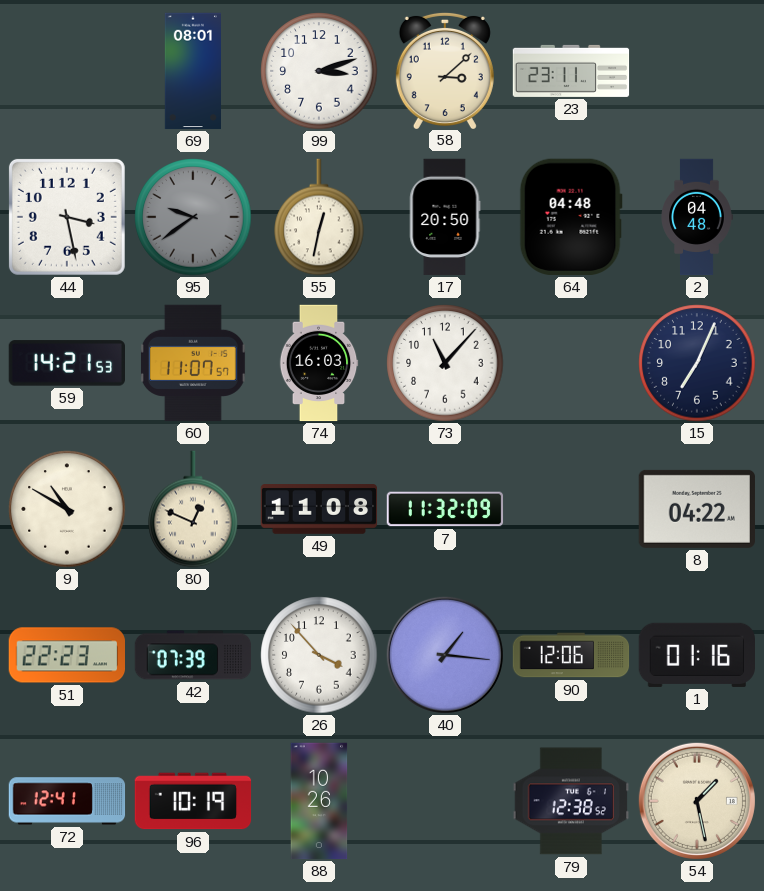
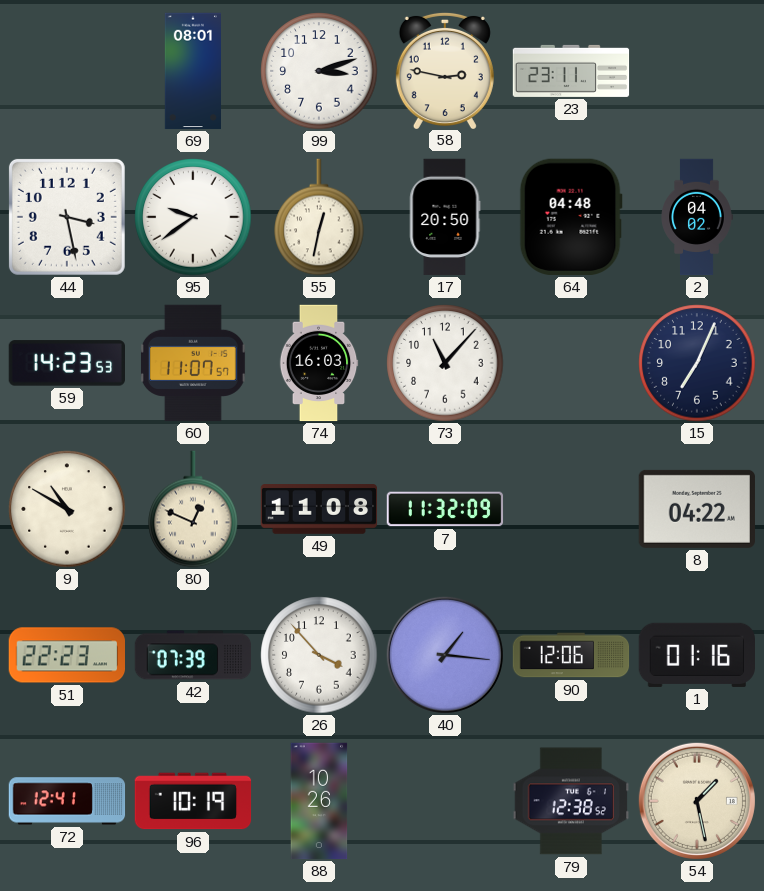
58: 3:08 -> 2:47 (445, 70)
95 dial: grey -> white (193, 217)
2: 04:48 -> 04:02 (697, 217)
59: 14:21 -> 14:23 (66, 363)
